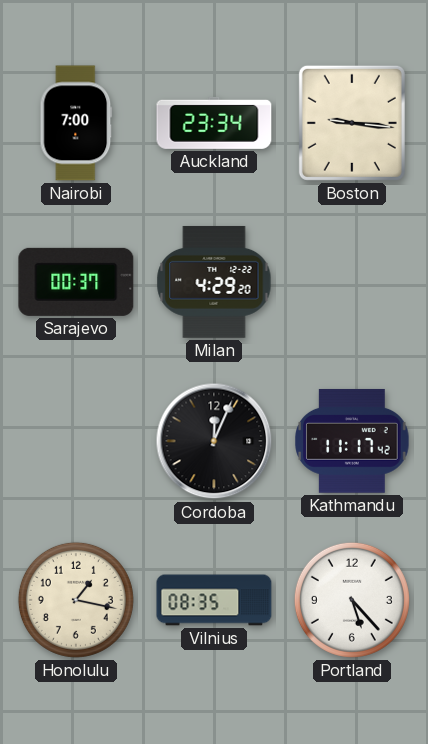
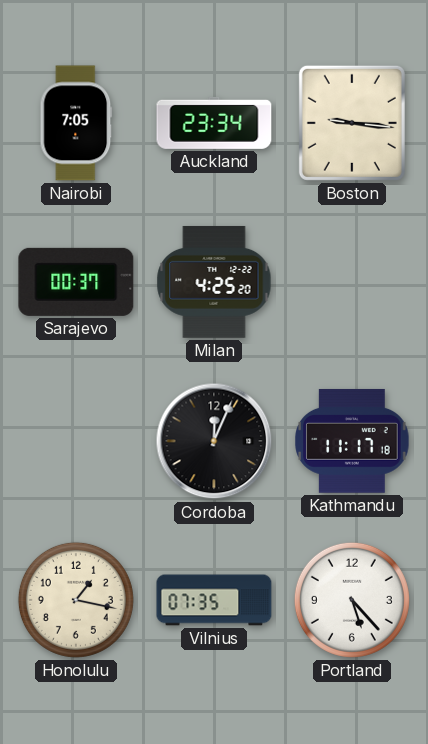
Nairobi: 7:00 -> 7:05 (76, 123)
Milan: 4:29 -> 4:25 (214, 282)
Kathmandu: 11:17:42 -> 11:17:18 (352, 441)
Vilnius: 08:35 -> 07:35 (214, 600)
